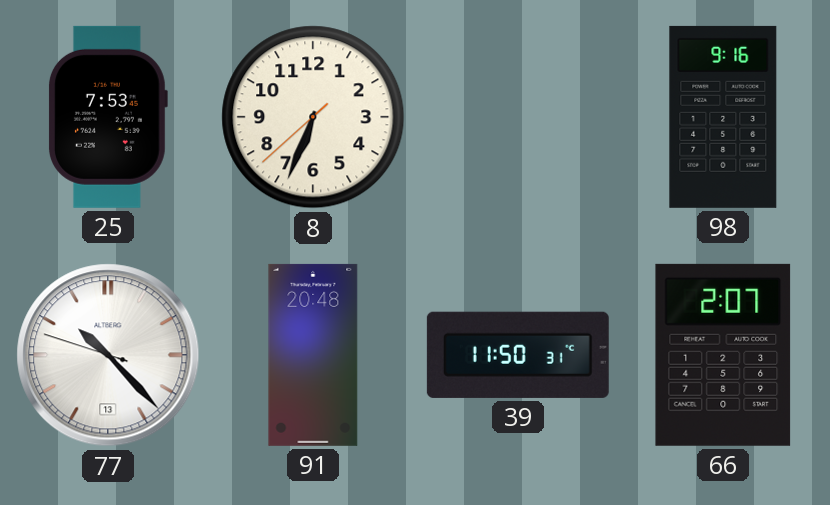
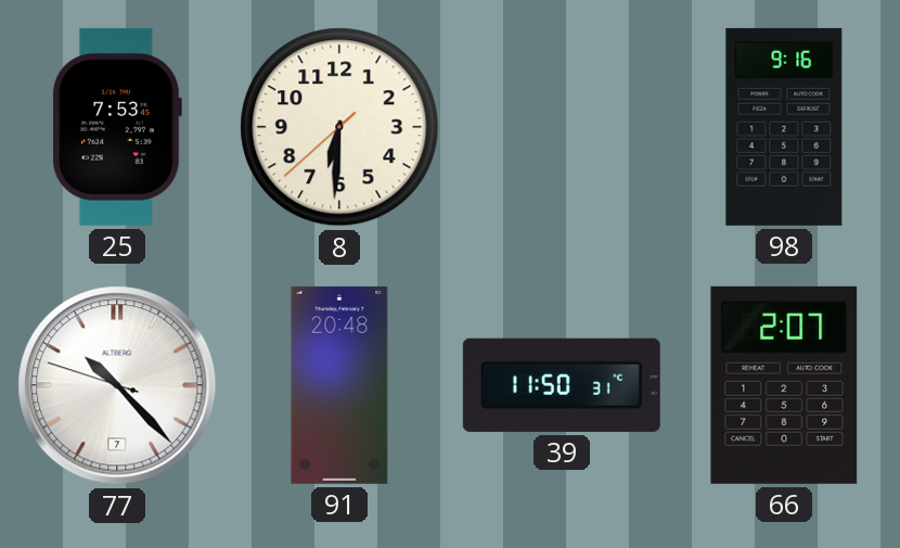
8: 6:33 -> 6:30 (339, 127)
77 date: 13 -> 7 (117, 385)
